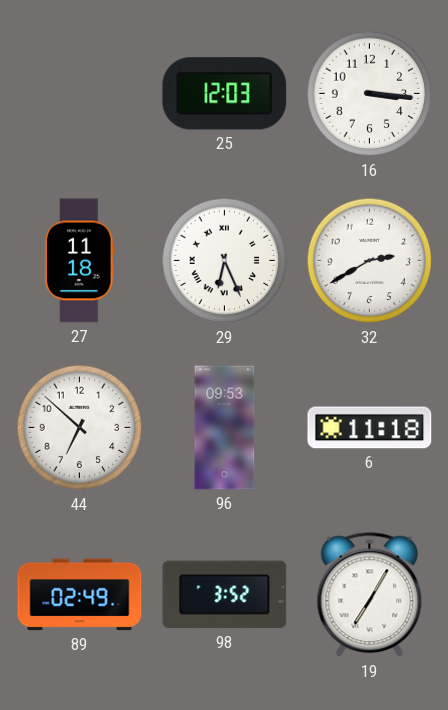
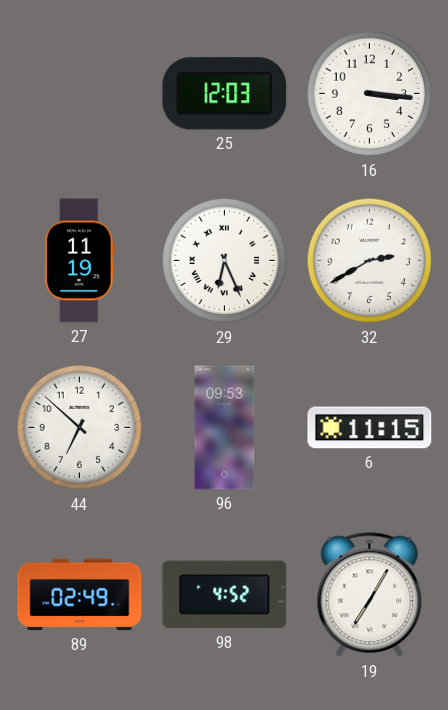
27: 11:18 -> 11:19 (80, 261)
6: 11:18 -> 11:15 (370, 428)
98: 3:52 -> 4:52 (225, 595)
